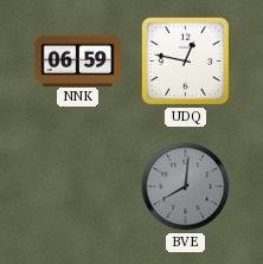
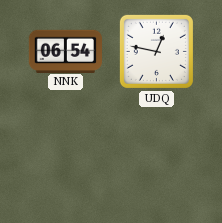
NNK: 06:59 -> 06:54 (65, 51)
BVE: 8:01 -> none (186, 187)
